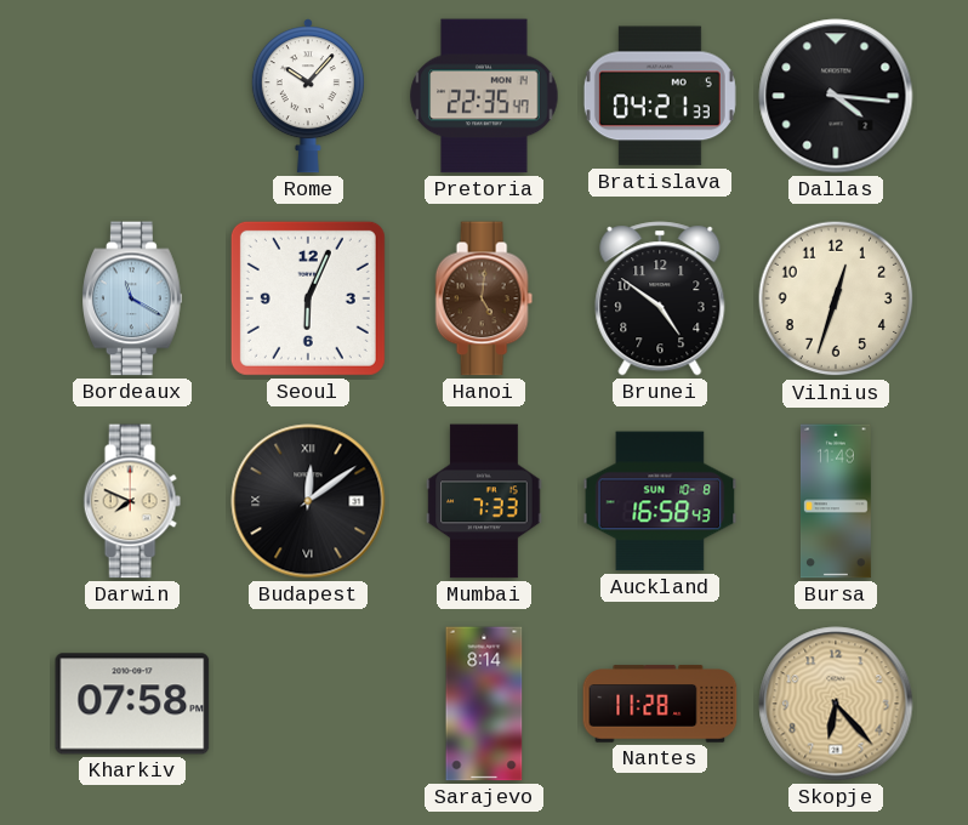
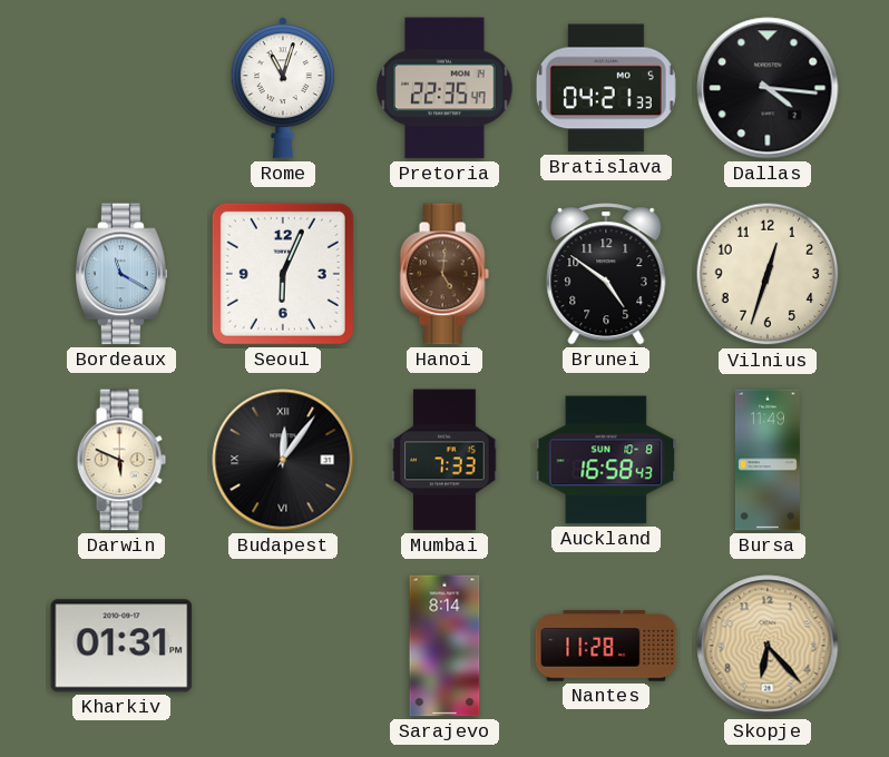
Rome: 10:07 -> 11:03 (283, 88)
Darwin: 7:49 -> 5:49 (121, 460)
Budapest: 12:09 -> 12:06 (283, 460)
Kharkiv: 07:58 -> 01:31 (121, 646)
